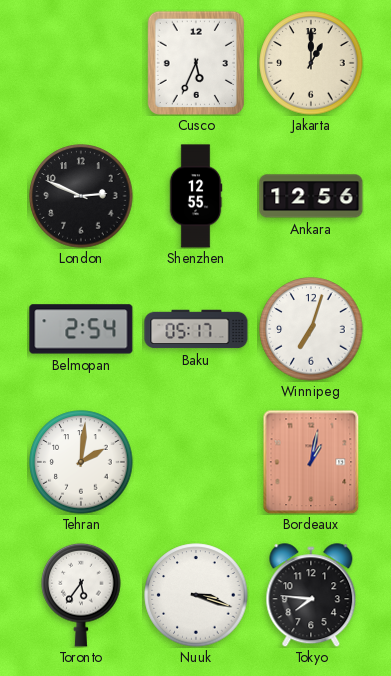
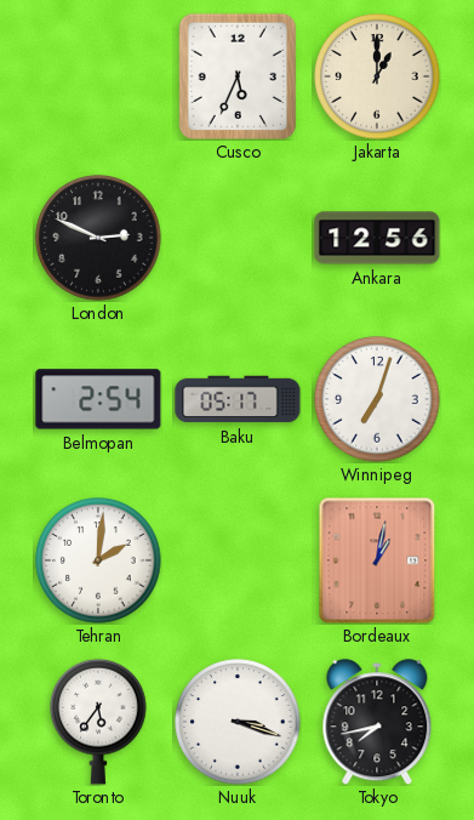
Shenzhen: 12:55 -> none (196, 196)
Tokyo: 7:46 -> 7:43 (377, 722)
